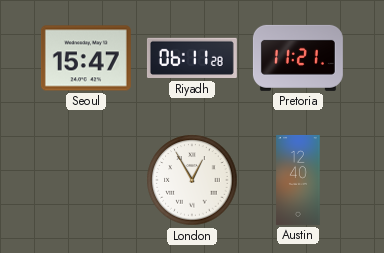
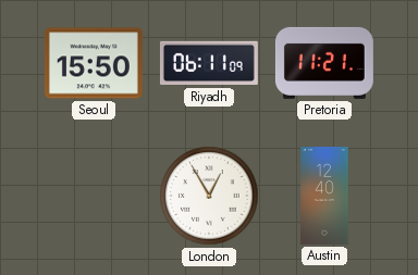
Seoul: 15:47 -> 15:50 (94, 63)
Riyadh: 06:11:28 -> 06:11:09 (209, 63)
